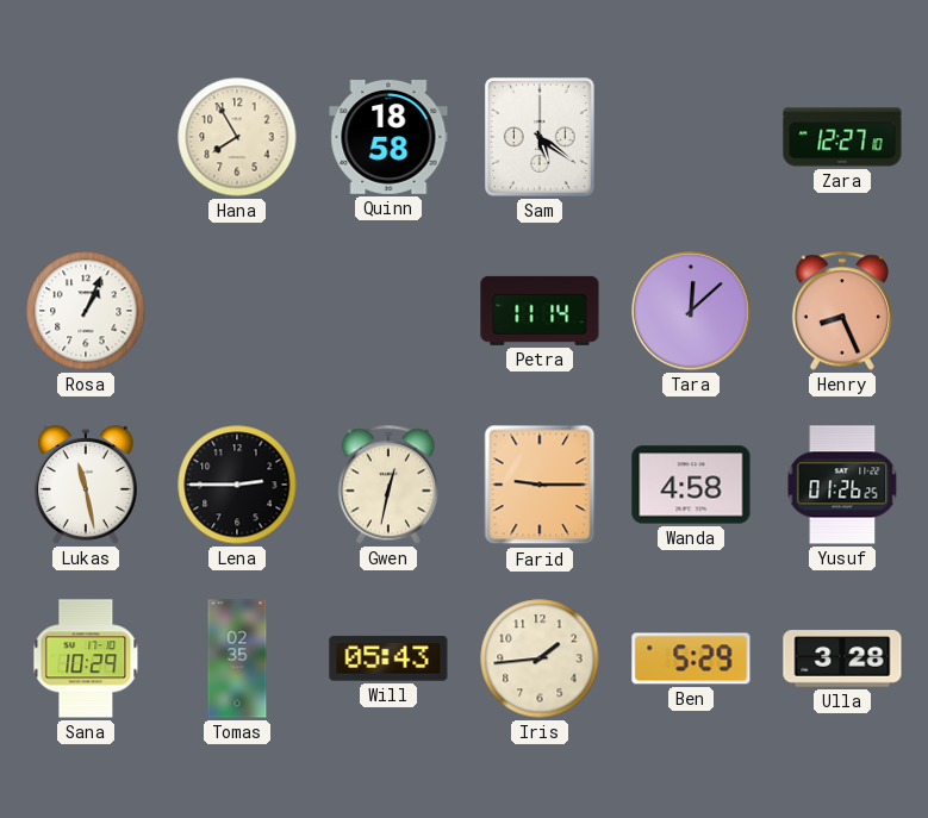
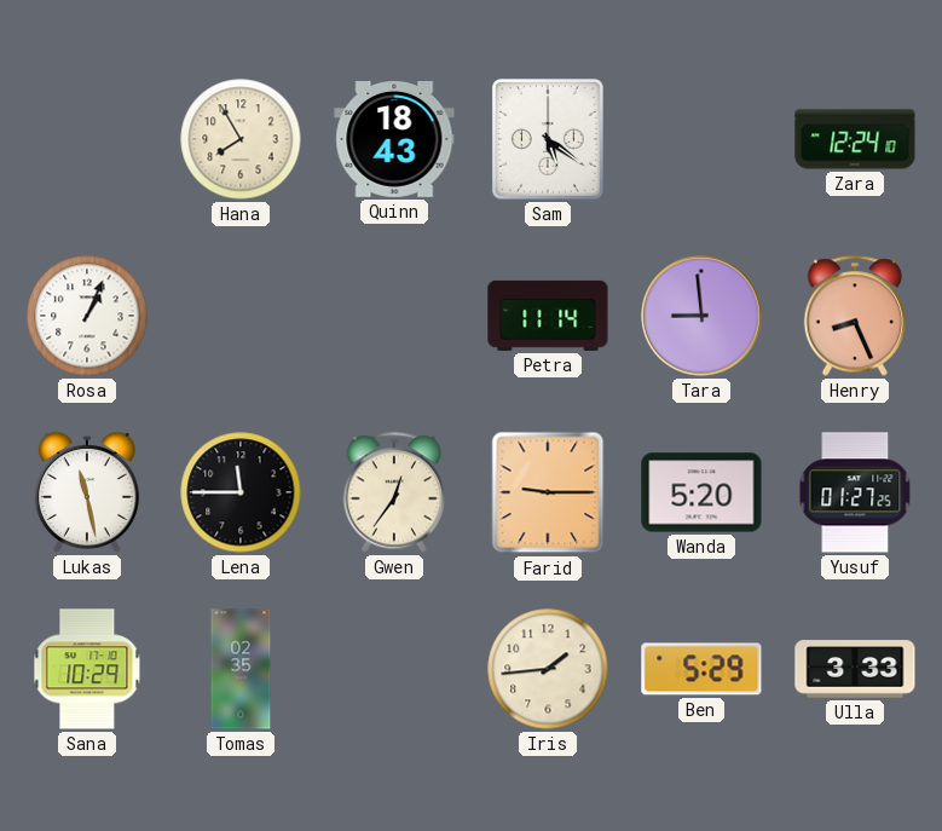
Quinn: 18:58 -> 18:43 (394, 140)
Zara: 12:27 -> 12:24 (855, 139)
Tara: 12:08 -> 8:59 (701, 316)
Lena: 2:45 -> 11:45 (241, 492)
Gwen: 12:32 -> 12:36 (393, 492)
Wanda: 4:58 -> 5:20 (701, 492)
Yusuf: 01:26 -> 01:27 (855, 492)
Will: 05:43 -> none (388, 658)
Ulla: 3:28 -> 3:33 (855, 669)
